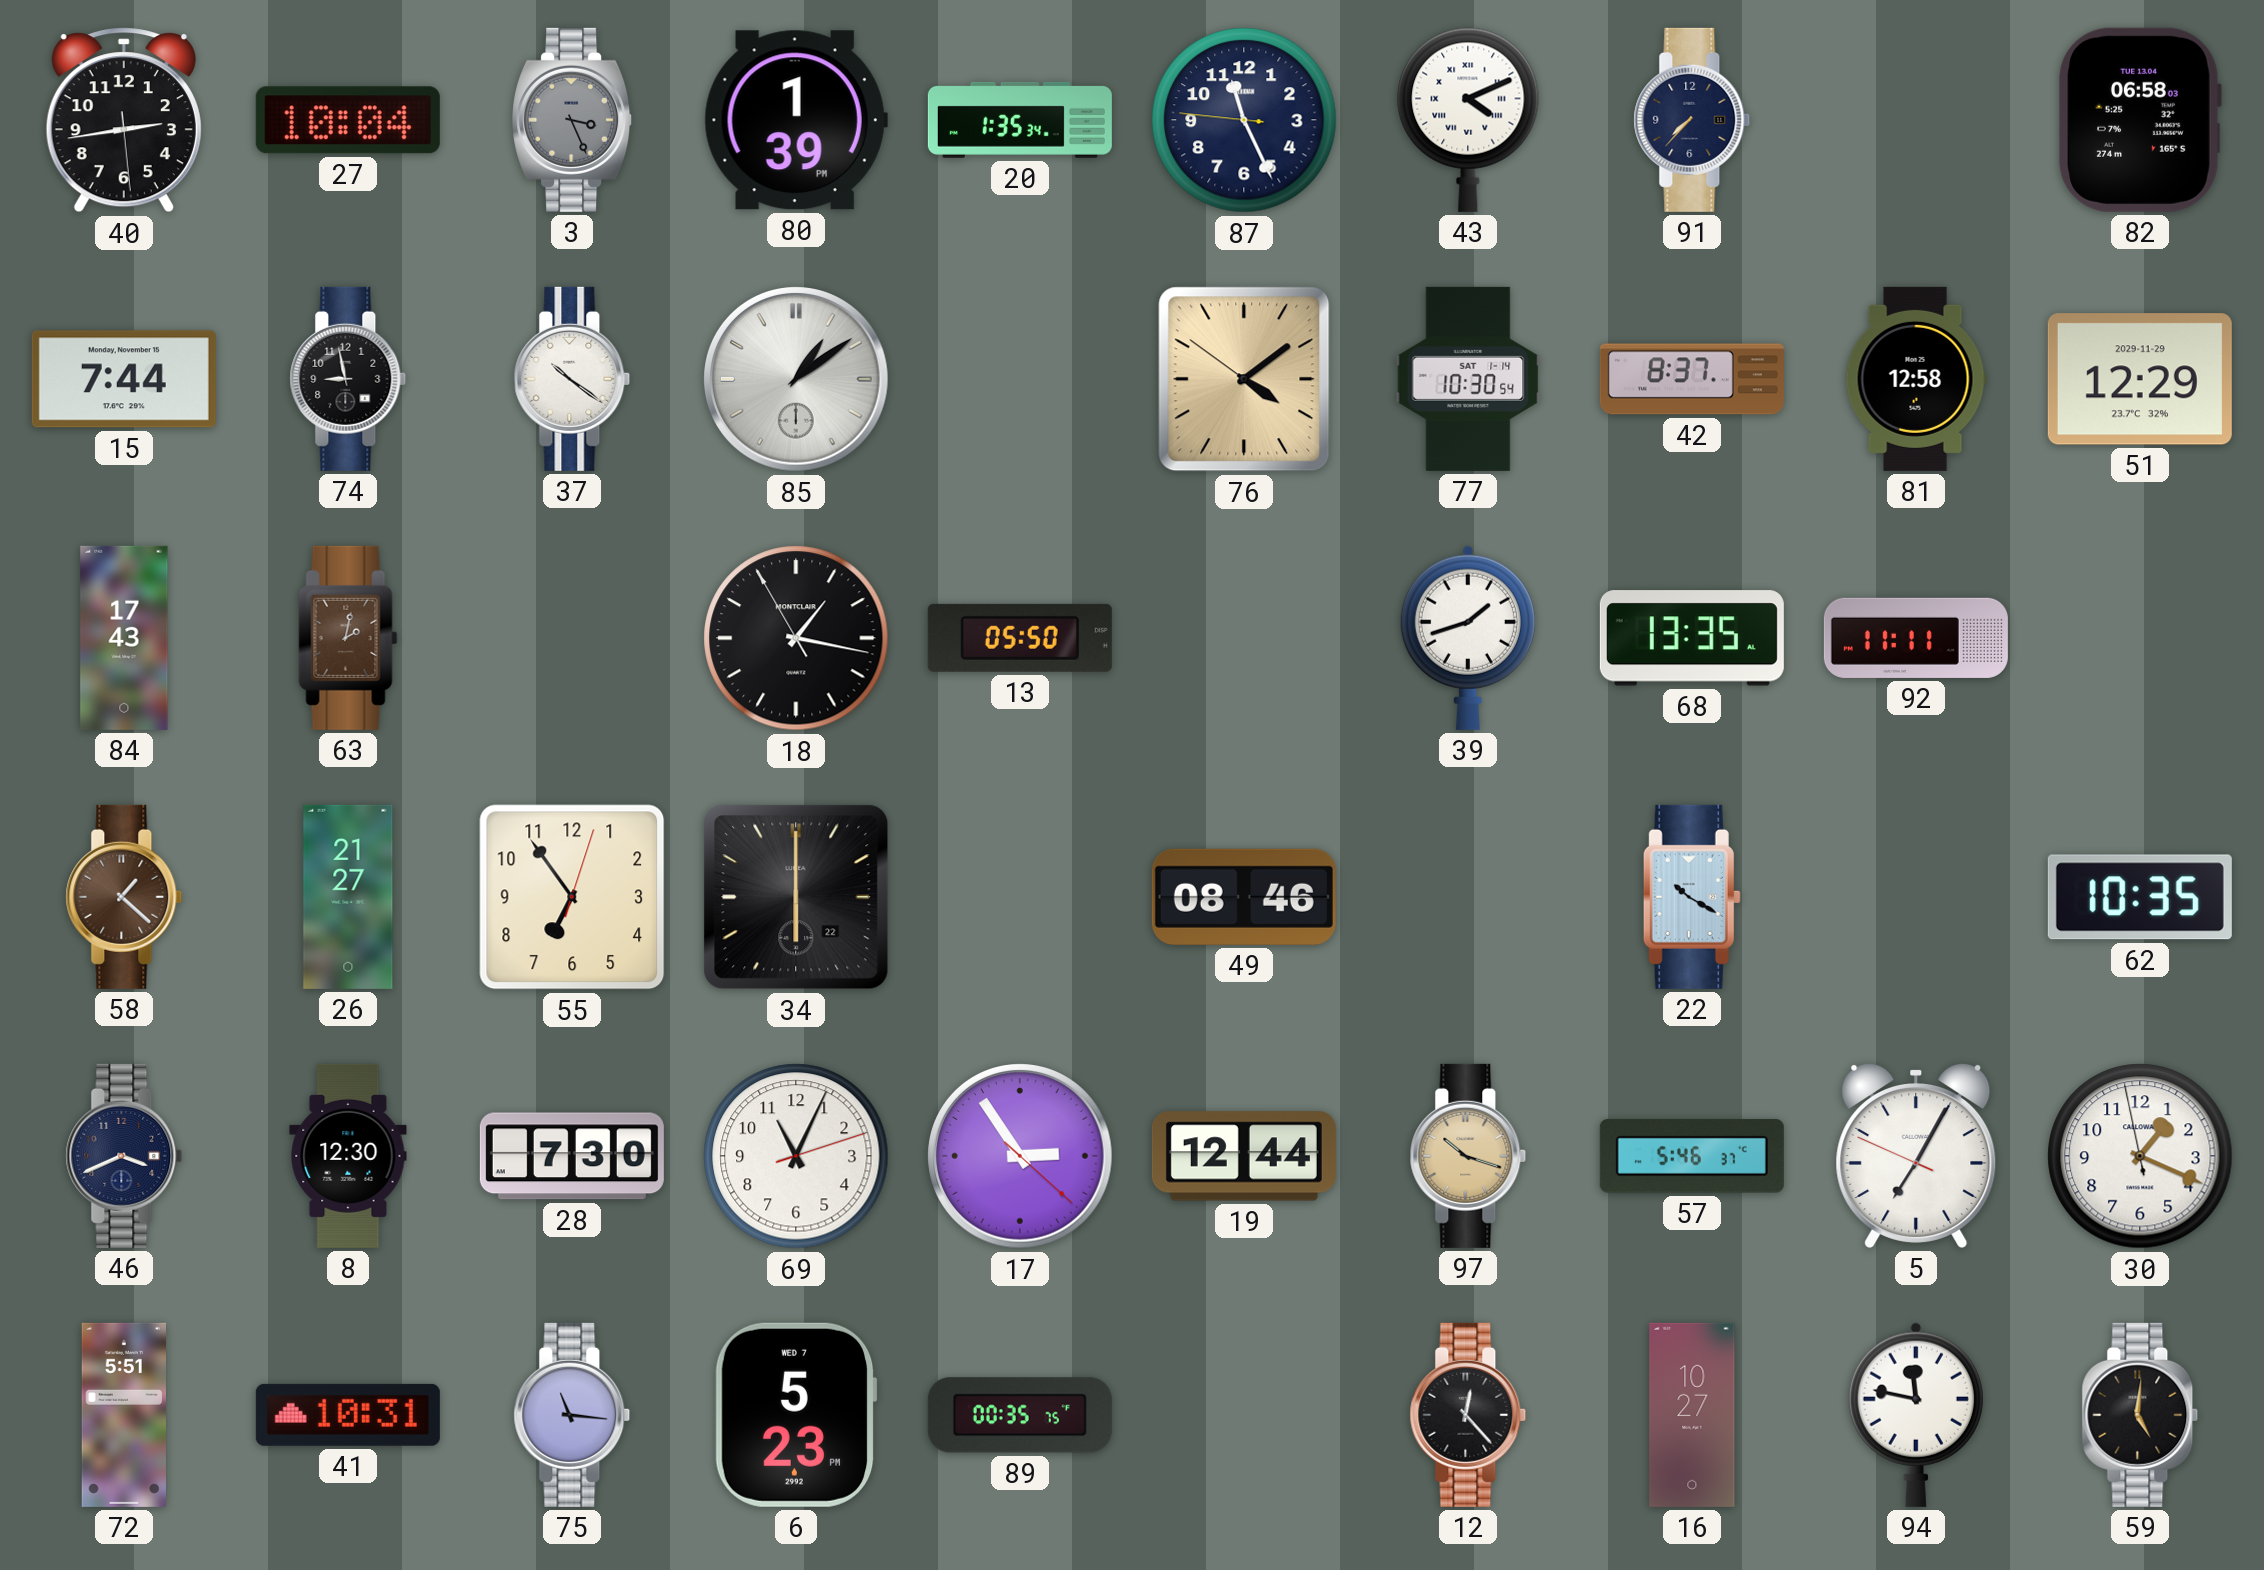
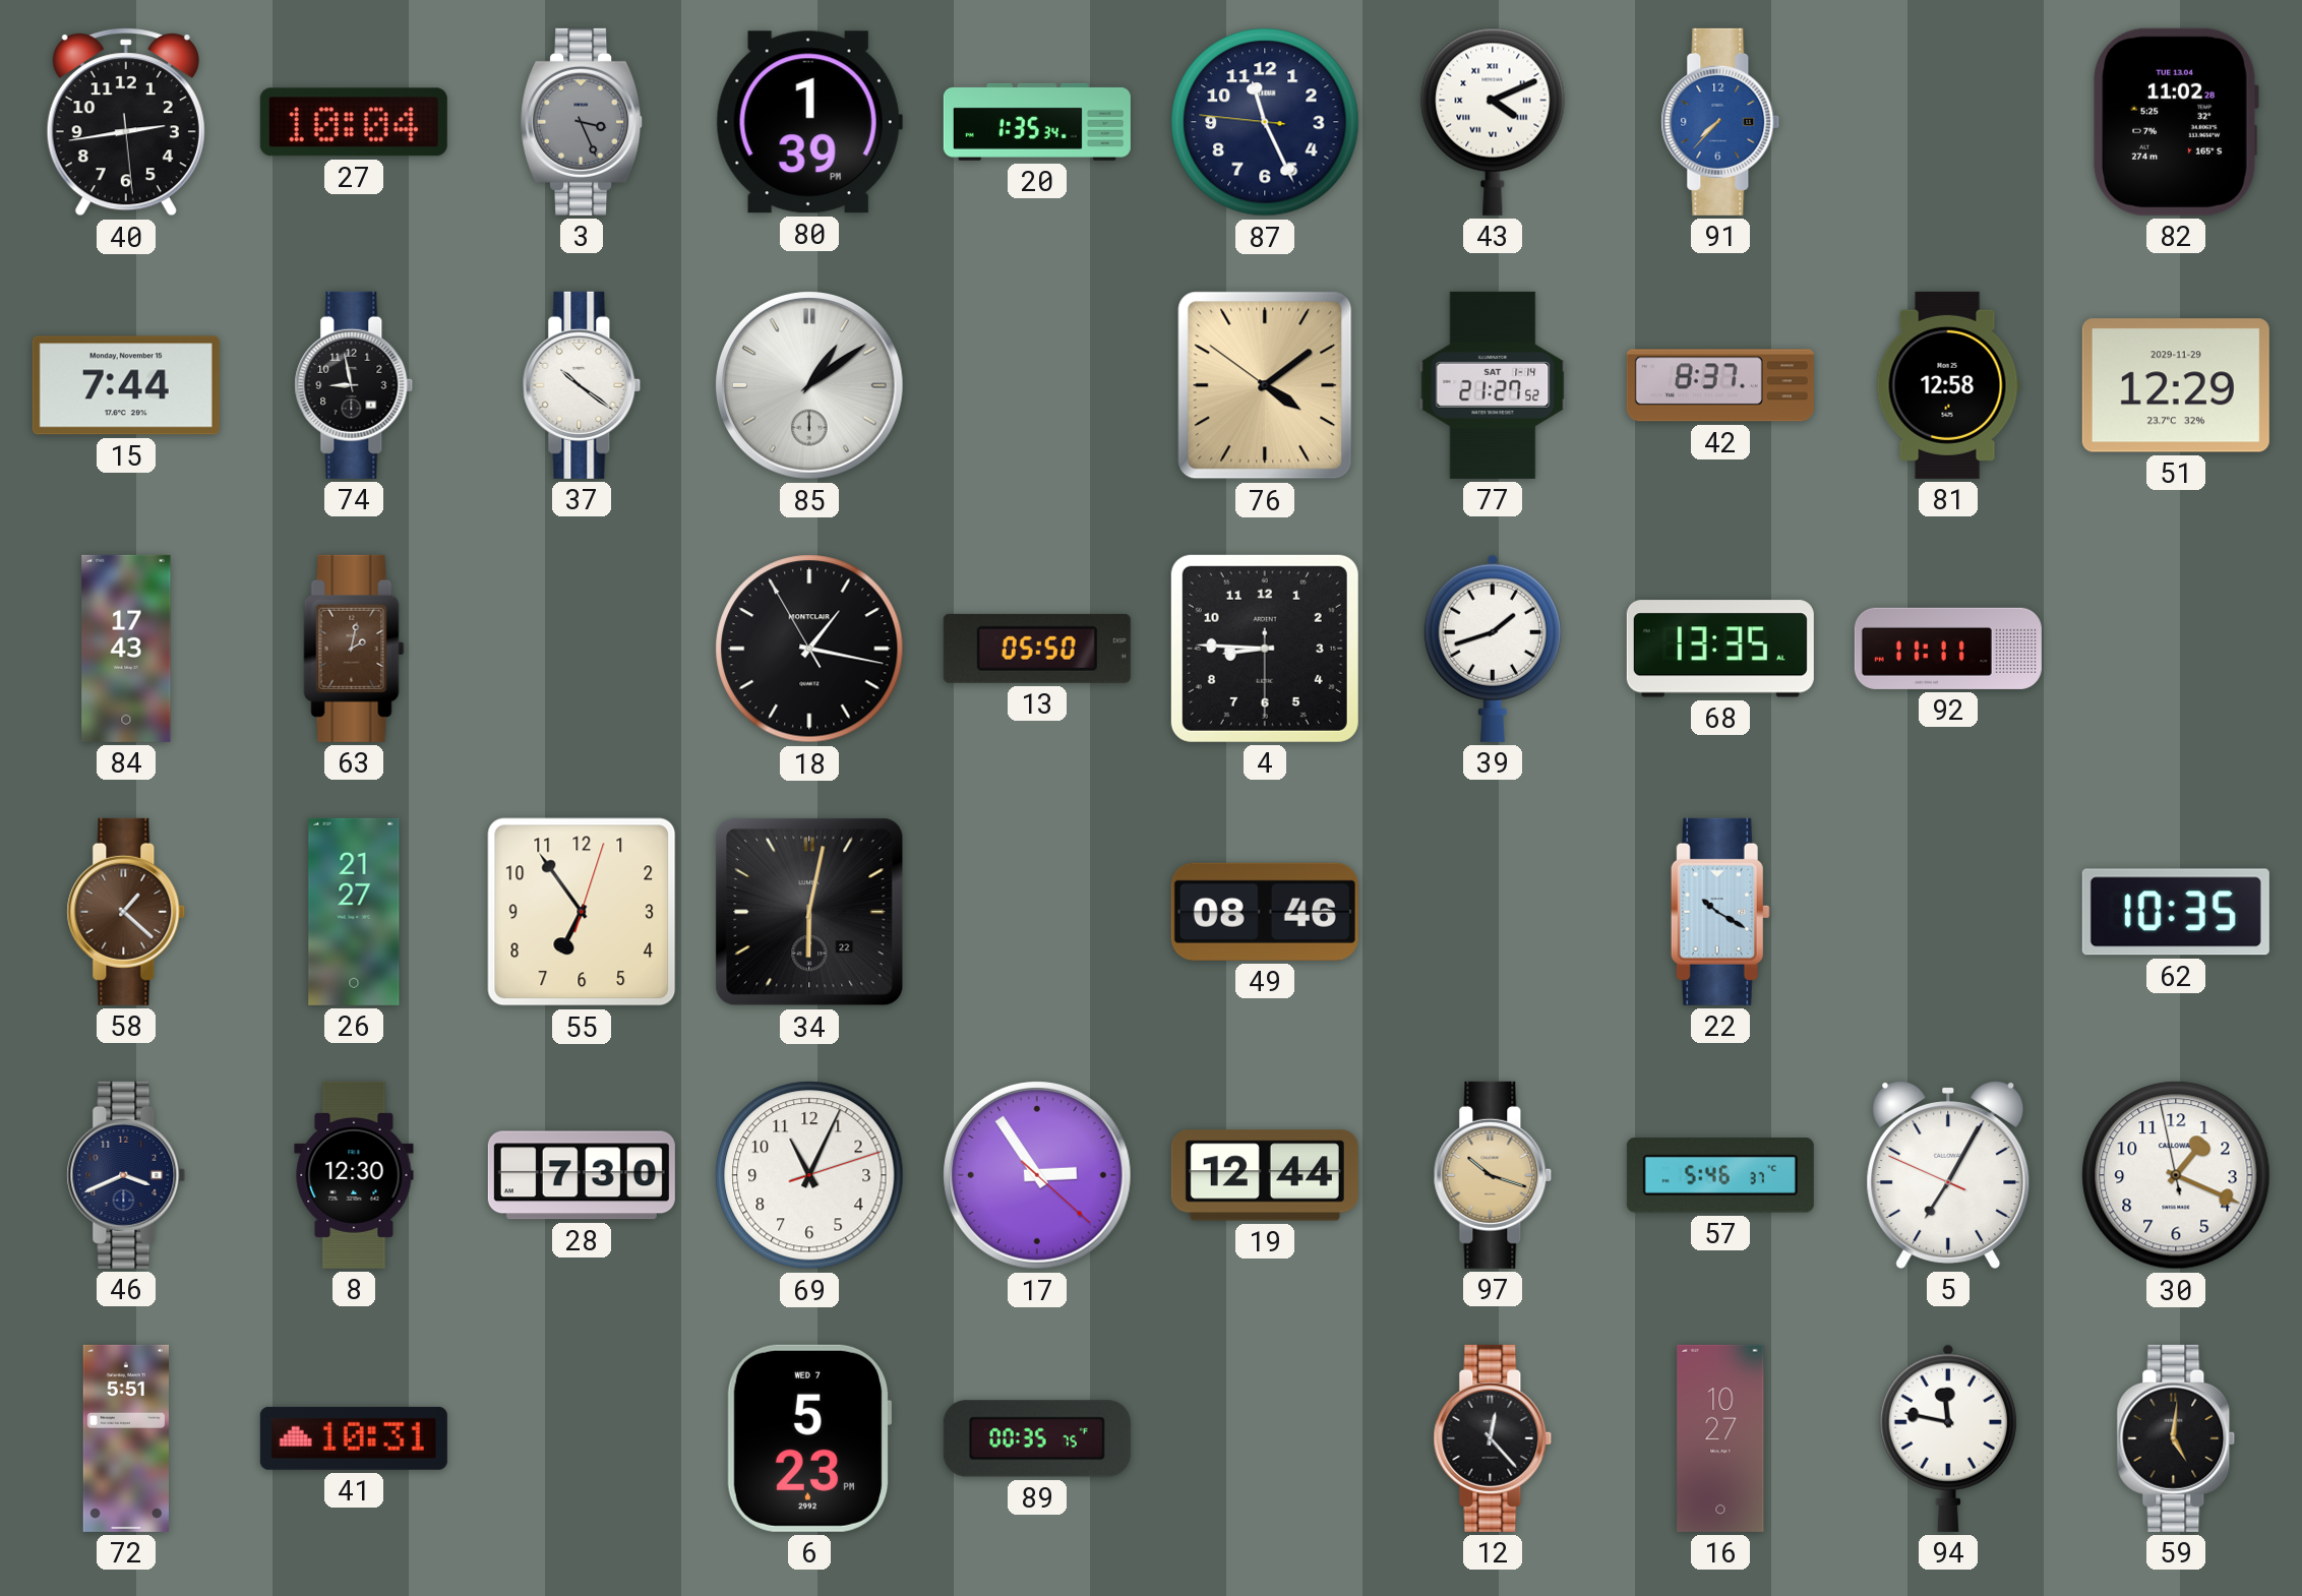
91 dial: navy -> blue (1720, 122)
82: 06:58 -> 11:02 (2176, 122)
77: 10:30 -> 21:27 (1493, 385)
4: none -> 8:45 (1265, 649)
34: 6:00 -> 6:02 (809, 912)
75: 11:16 -> none (572, 1415)
